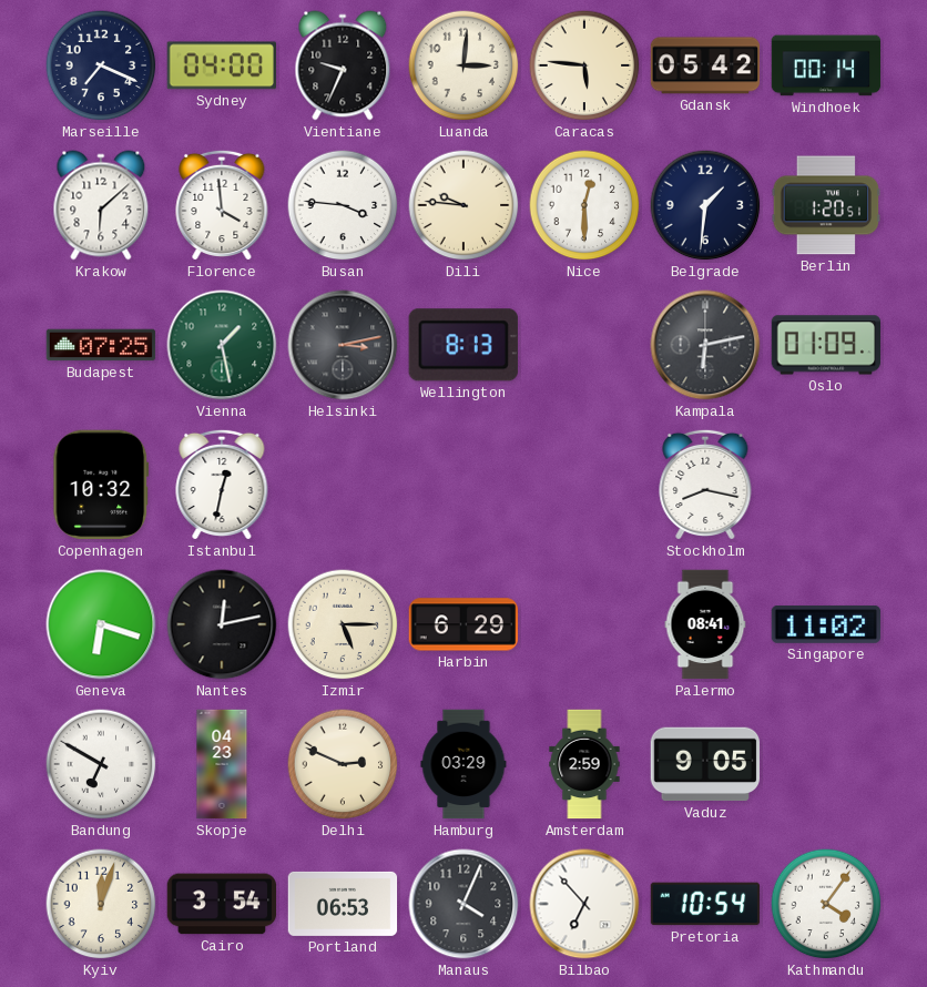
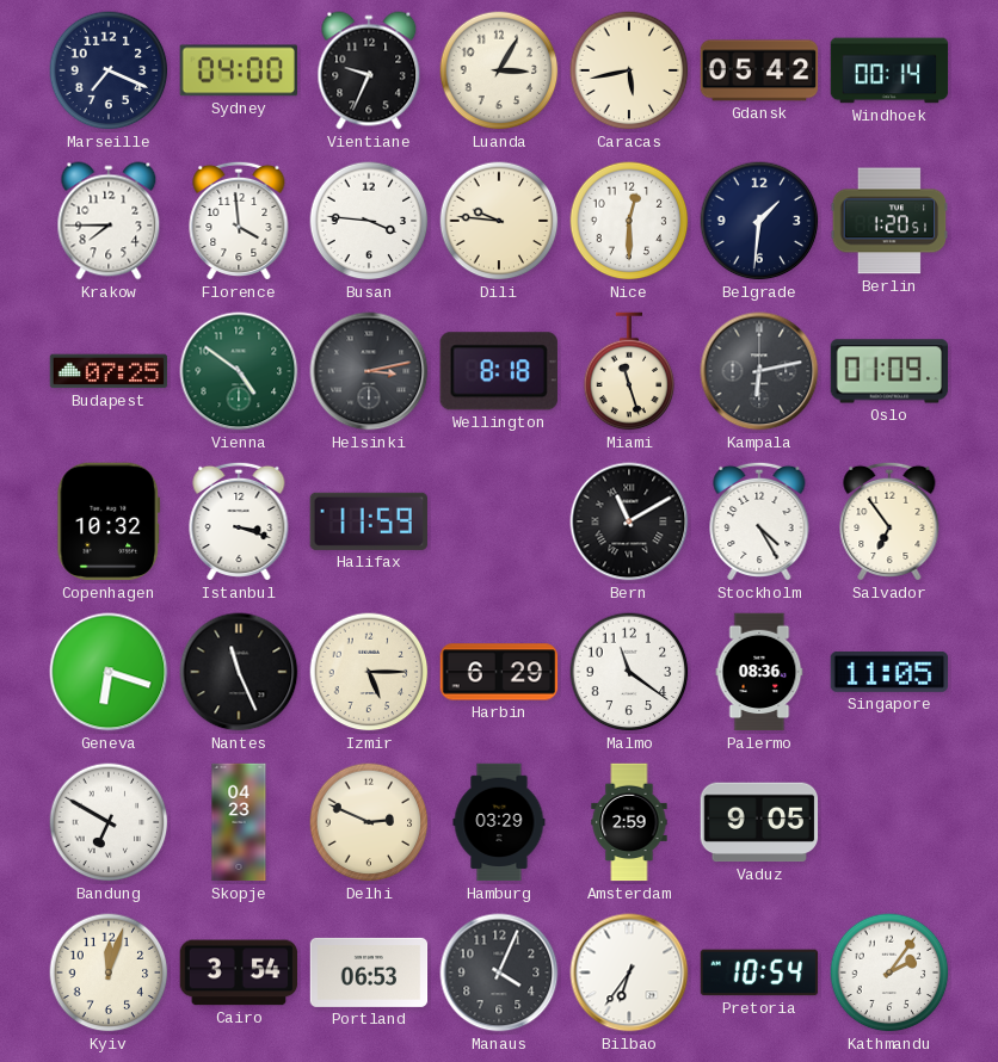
Luanda: 3:01 -> 3:05 (499, 70)
Caracas: 5:46 -> 5:43 (629, 70)
Krakow: 6:08 -> 7:45 (109, 221)
Vienna: 1:28 -> 4:51 (239, 371)
Wellington: 8:13 -> 8:18 (499, 371)
Miami: none -> 11:27 (629, 371)
Istanbul: 12:32 -> 3:18 (239, 521)
Halifax: none -> 11:59 (369, 521)
Bern: none -> 11:10 (629, 521)
Stockholm: 8:17 -> 4:25 (759, 521)
Salvador: none -> 6:54 (889, 521)
Nantes: 12:13 -> 11:26 (239, 672)
Malmo: none -> 11:21 (629, 672)
Palermo: 08:41 -> 08:36 (759, 672)
Singapore: 11:02 -> 11:05 (889, 672)
Bilbao: 6:53 -> 6:36 (629, 973)
Kathmandu: 4:06 -> 2:06 (889, 973)
